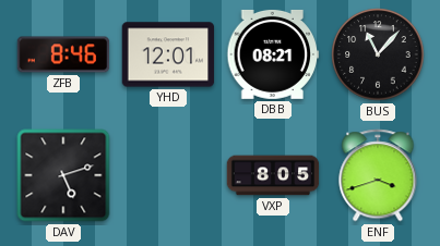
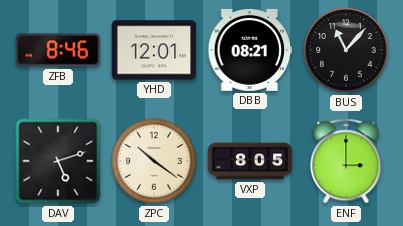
ZPC: none -> 10:21 (154, 161)
ENF: 3:42 -> 3:00 (346, 161)
